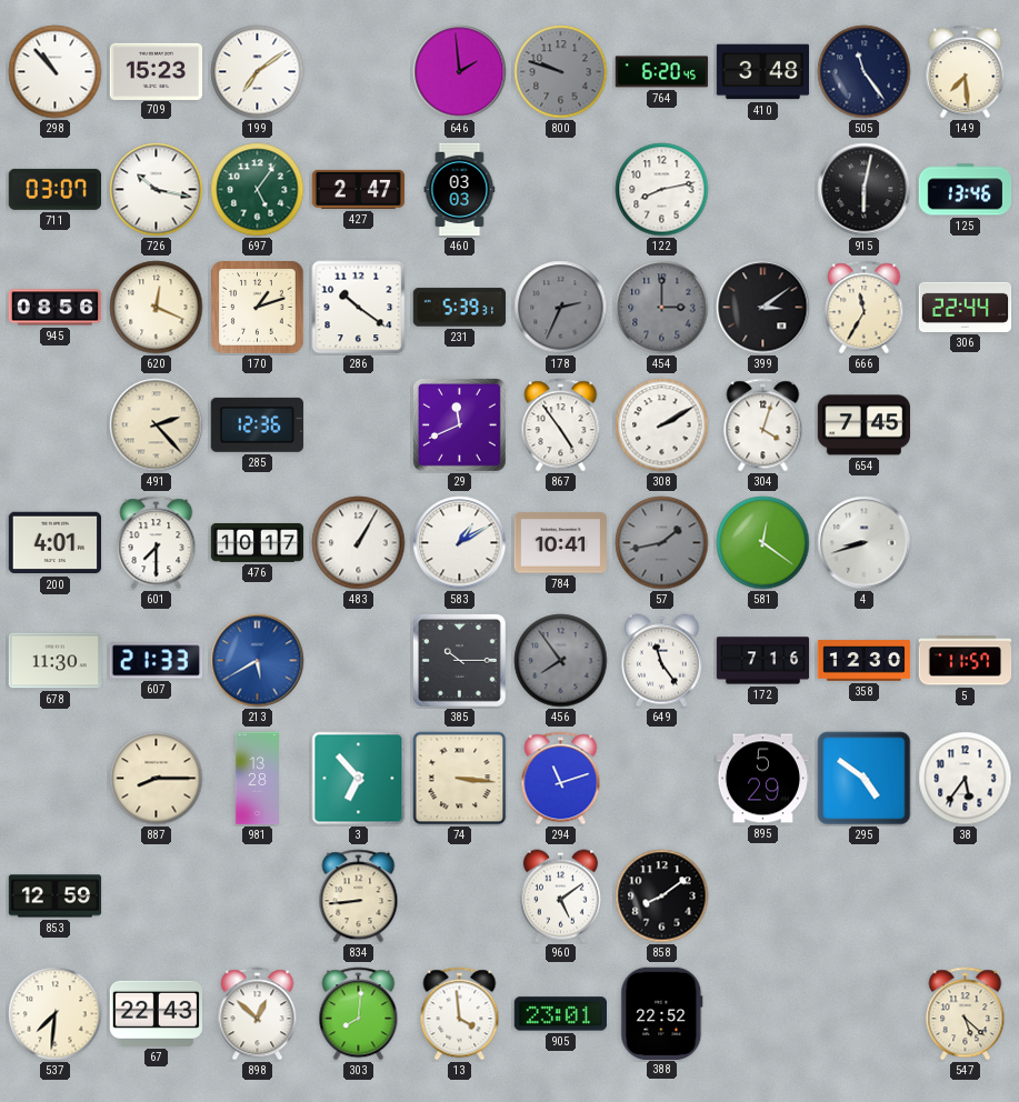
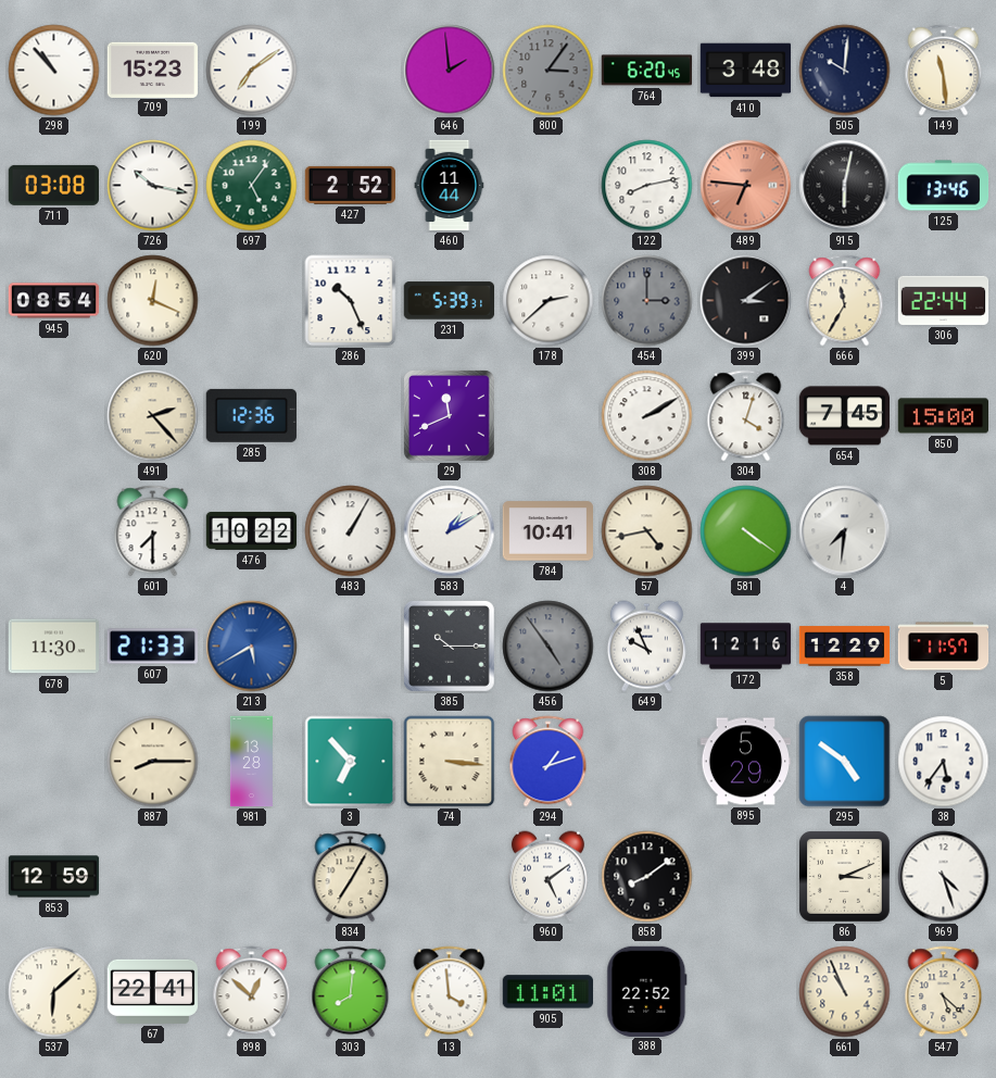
800: 9:48 -> 3:06 (549, 71)
505: 11:24 -> 10:01 (845, 71)
149: 7:29 -> 11:29 (944, 71)
711: 03:07 -> 03:08 (53, 185)
427: 2:47 -> 2:52 (350, 185)
460: 03:03 -> 11:44 (450, 186)
489: none -> 6:46 (746, 186)
945: 08:56 -> 08:54 (54, 301)
170: 1:12 -> none (258, 308)
286: 10:21 -> 10:26 (351, 301)
178: 2:34 -> 2:38 (549, 301)
178 dial: grey -> white (549, 301)
867: 4:54 -> none (561, 425)
850: none -> 15:00 (944, 416)
200: 4:01 -> none (54, 543)
476: 10:17 -> 10:22 (252, 530)
57: 1:43 -> 4:43 (647, 531)
57 dial: grey -> cream (647, 531)
581: 12:21 -> 4:21 (746, 531)
4: 8:42 -> 7:31 (845, 531)
456: 7:54 -> 4:54 (549, 647)
649: 11:24 -> 9:56 (646, 647)
172: 7:16 -> 12:16 (746, 647)
358: 12:30 -> 12:29 (845, 647)
294: 11:12 -> 1:12 (549, 762)
834: 8:44 -> 7:05 (351, 877)
86: none -> 3:11 (845, 877)
969: none -> 4:27 (944, 877)
537: 7:31 -> 6:08 (54, 992)
67: 22:43 -> 22:41 (152, 991)
905: 23:01 -> 11:01 (547, 992)
661: none -> 10:56 (845, 992)
